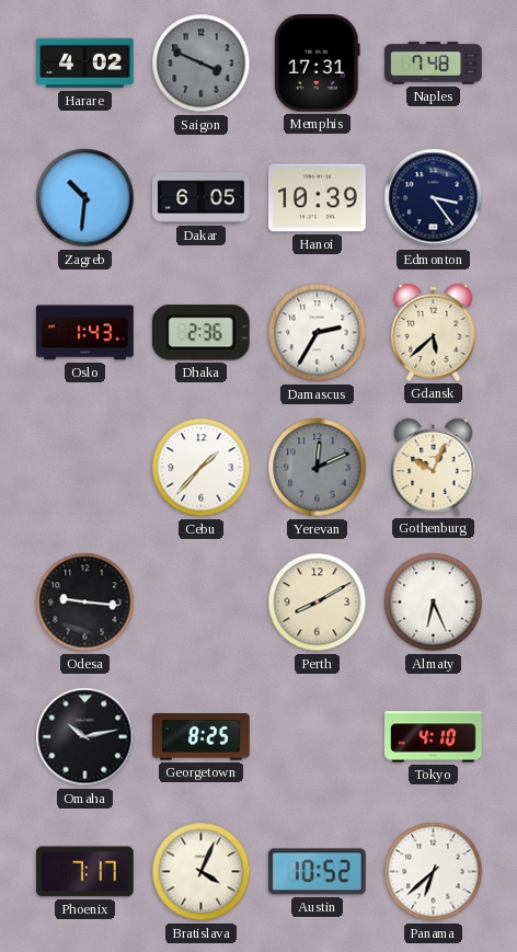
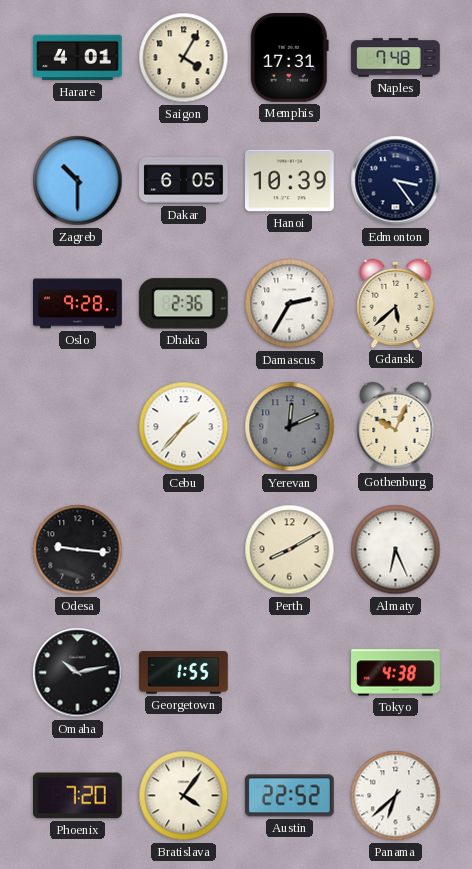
Harare: 4:02 -> 4:01 (78, 58)
Saigon: 3:49 -> 4:05 (184, 58)
Saigon dial: grey -> cream (184, 58)
Zagreb: 10:31 -> 10:30 (78, 181)
Oslo: 1:43 -> 9:28 (78, 304)
Georgetown: 8:25 -> 1:55 (184, 673)
Tokyo: 4:10 -> 4:38 (396, 673)
Phoenix: 7:17 -> 7:20 (77, 796)
Bratislava: 4:04 -> 4:06 (184, 796)
Austin: 10:52 -> 22:52 (289, 796)
